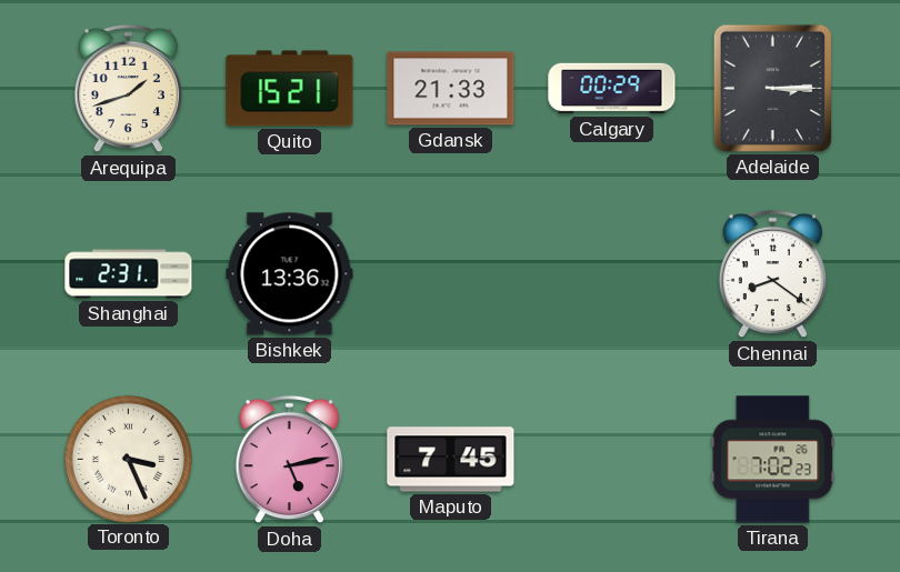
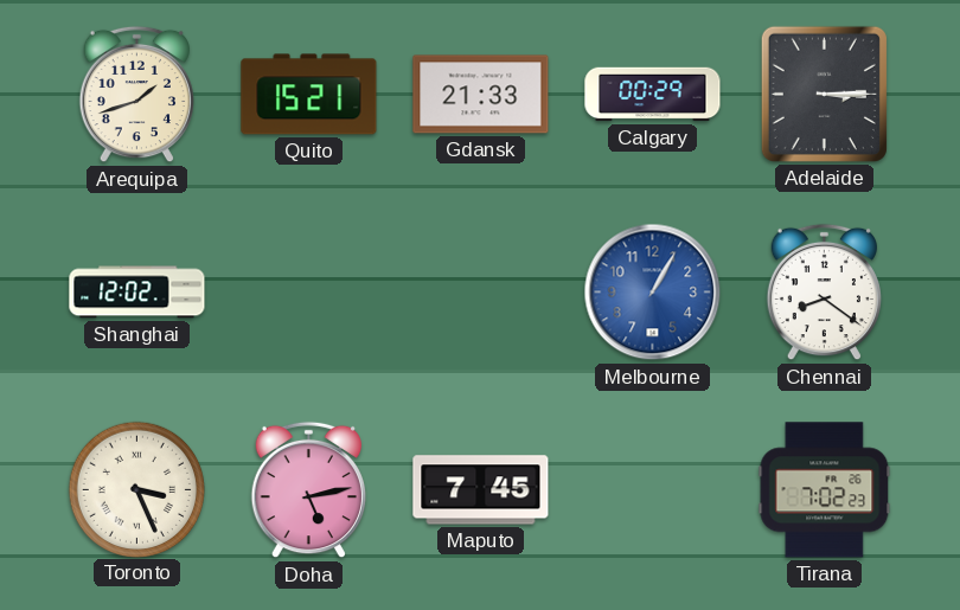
Shanghai: 2:31 -> 12:02 (137, 293)
Bishkek: 13:36 -> none (290, 274)
Melbourne: none -> 1:05 (653, 293)
